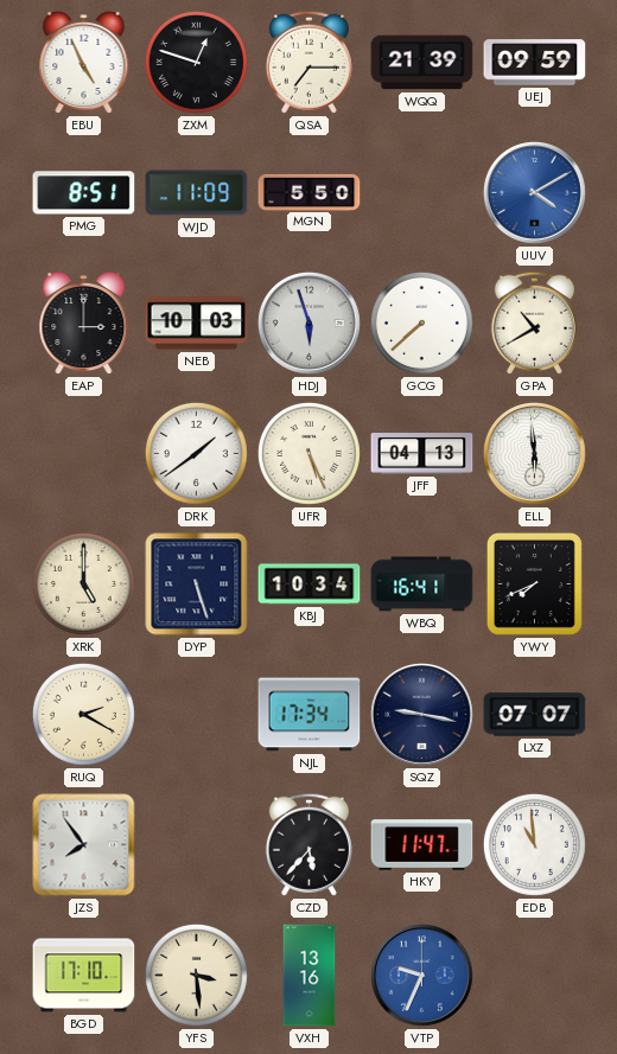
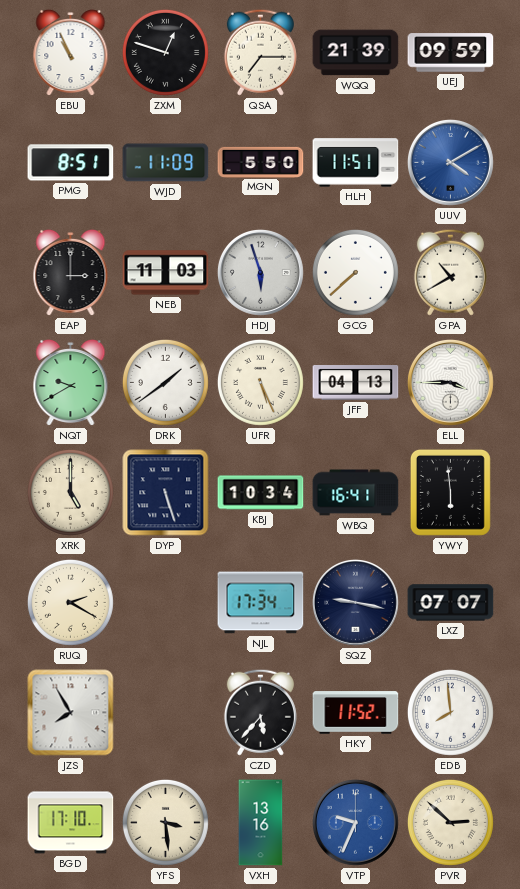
EBU: 4:56 -> 10:56 (71, 53)
HLH: none -> 11:51 (356, 163)
NEB: 10:03 -> 11:03 (166, 273)
NQT: none -> 9:40 (71, 383)
ELL: 5:59 -> 3:45 (450, 382)
YWY: 7:41 -> 5:59 (450, 492)
JZS: 7:54 -> 7:55 (71, 713)
HKY: 11:47 -> 11:52 (356, 713)
EDB: 10:59 -> 7:59 (450, 712)
PVR: none -> 2:52 (450, 822)
